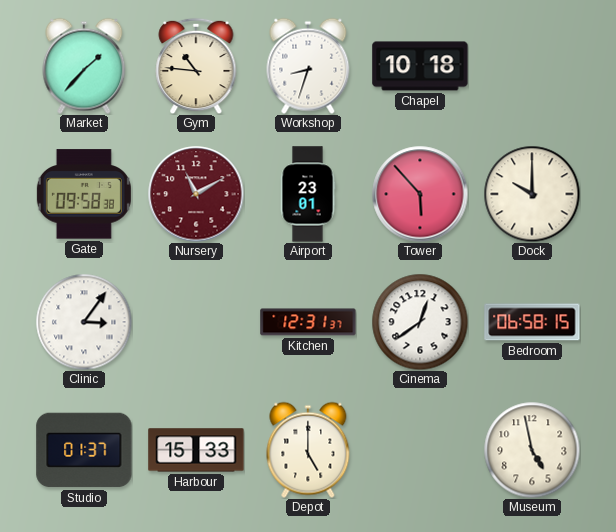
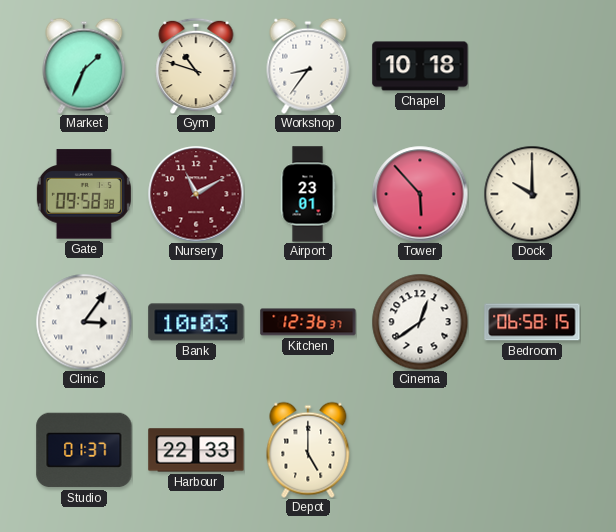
Market: 1:37 -> 1:34 (84, 66)
Gym: 10:46 -> 10:48 (196, 66)
Workshop: 8:33 -> 8:36 (308, 66)
Bank: none -> 10:03 (196, 322)
Kitchen: 12:31 -> 12:36 (308, 322)
Harbour: 15:33 -> 22:33 (196, 450)
Museum: 4:58 -> none (532, 450)
